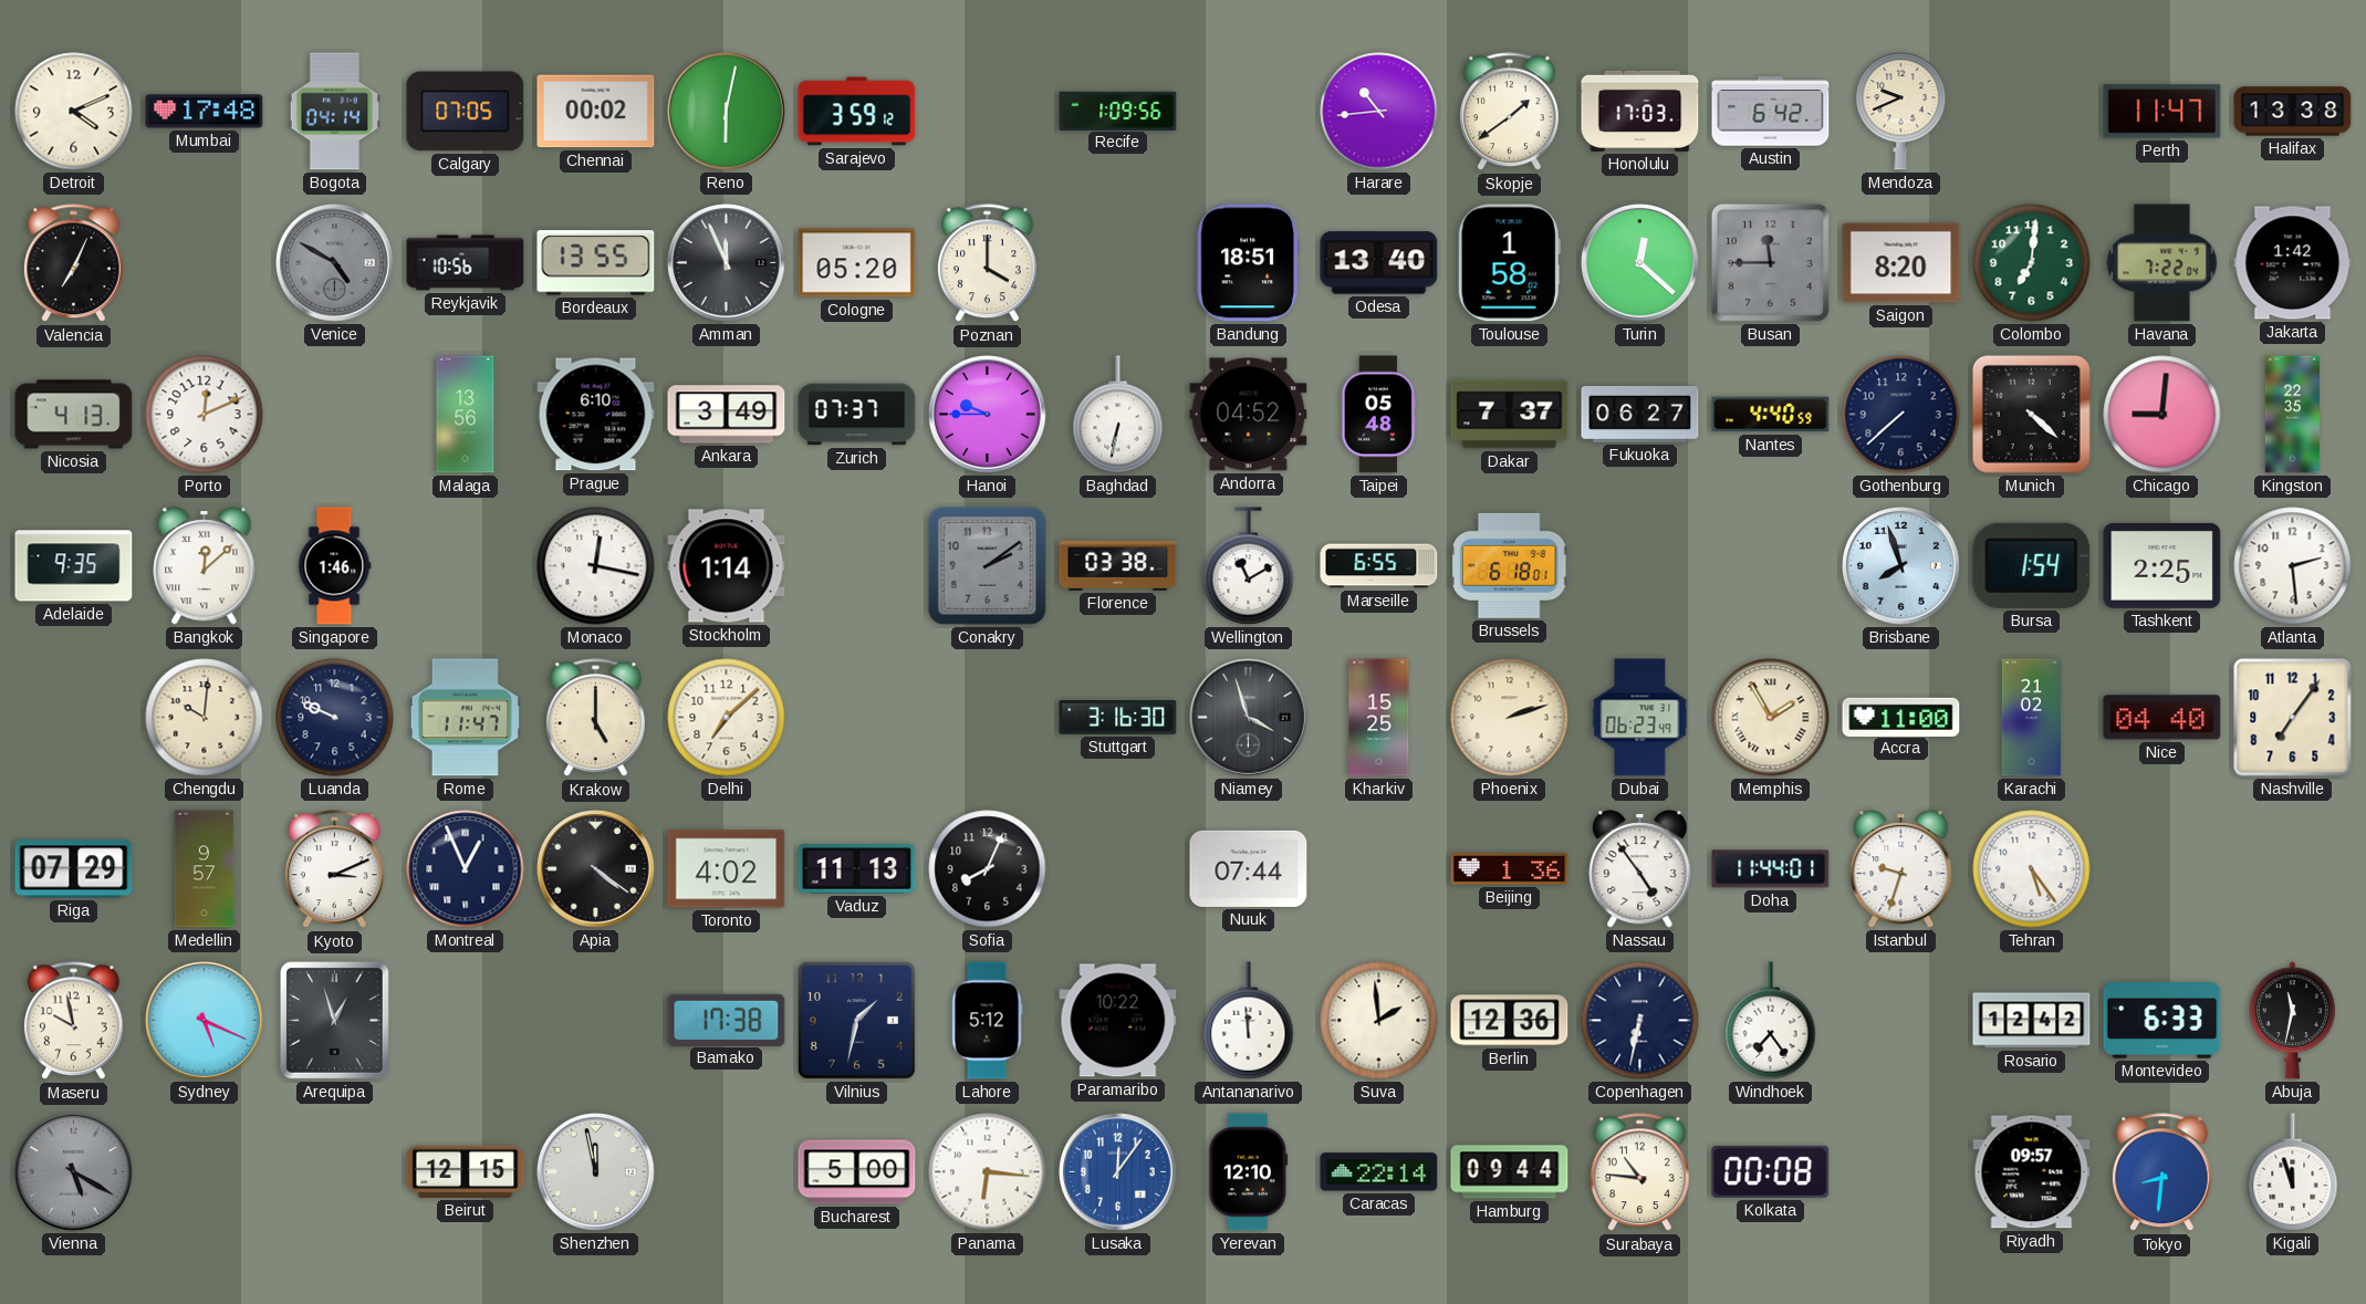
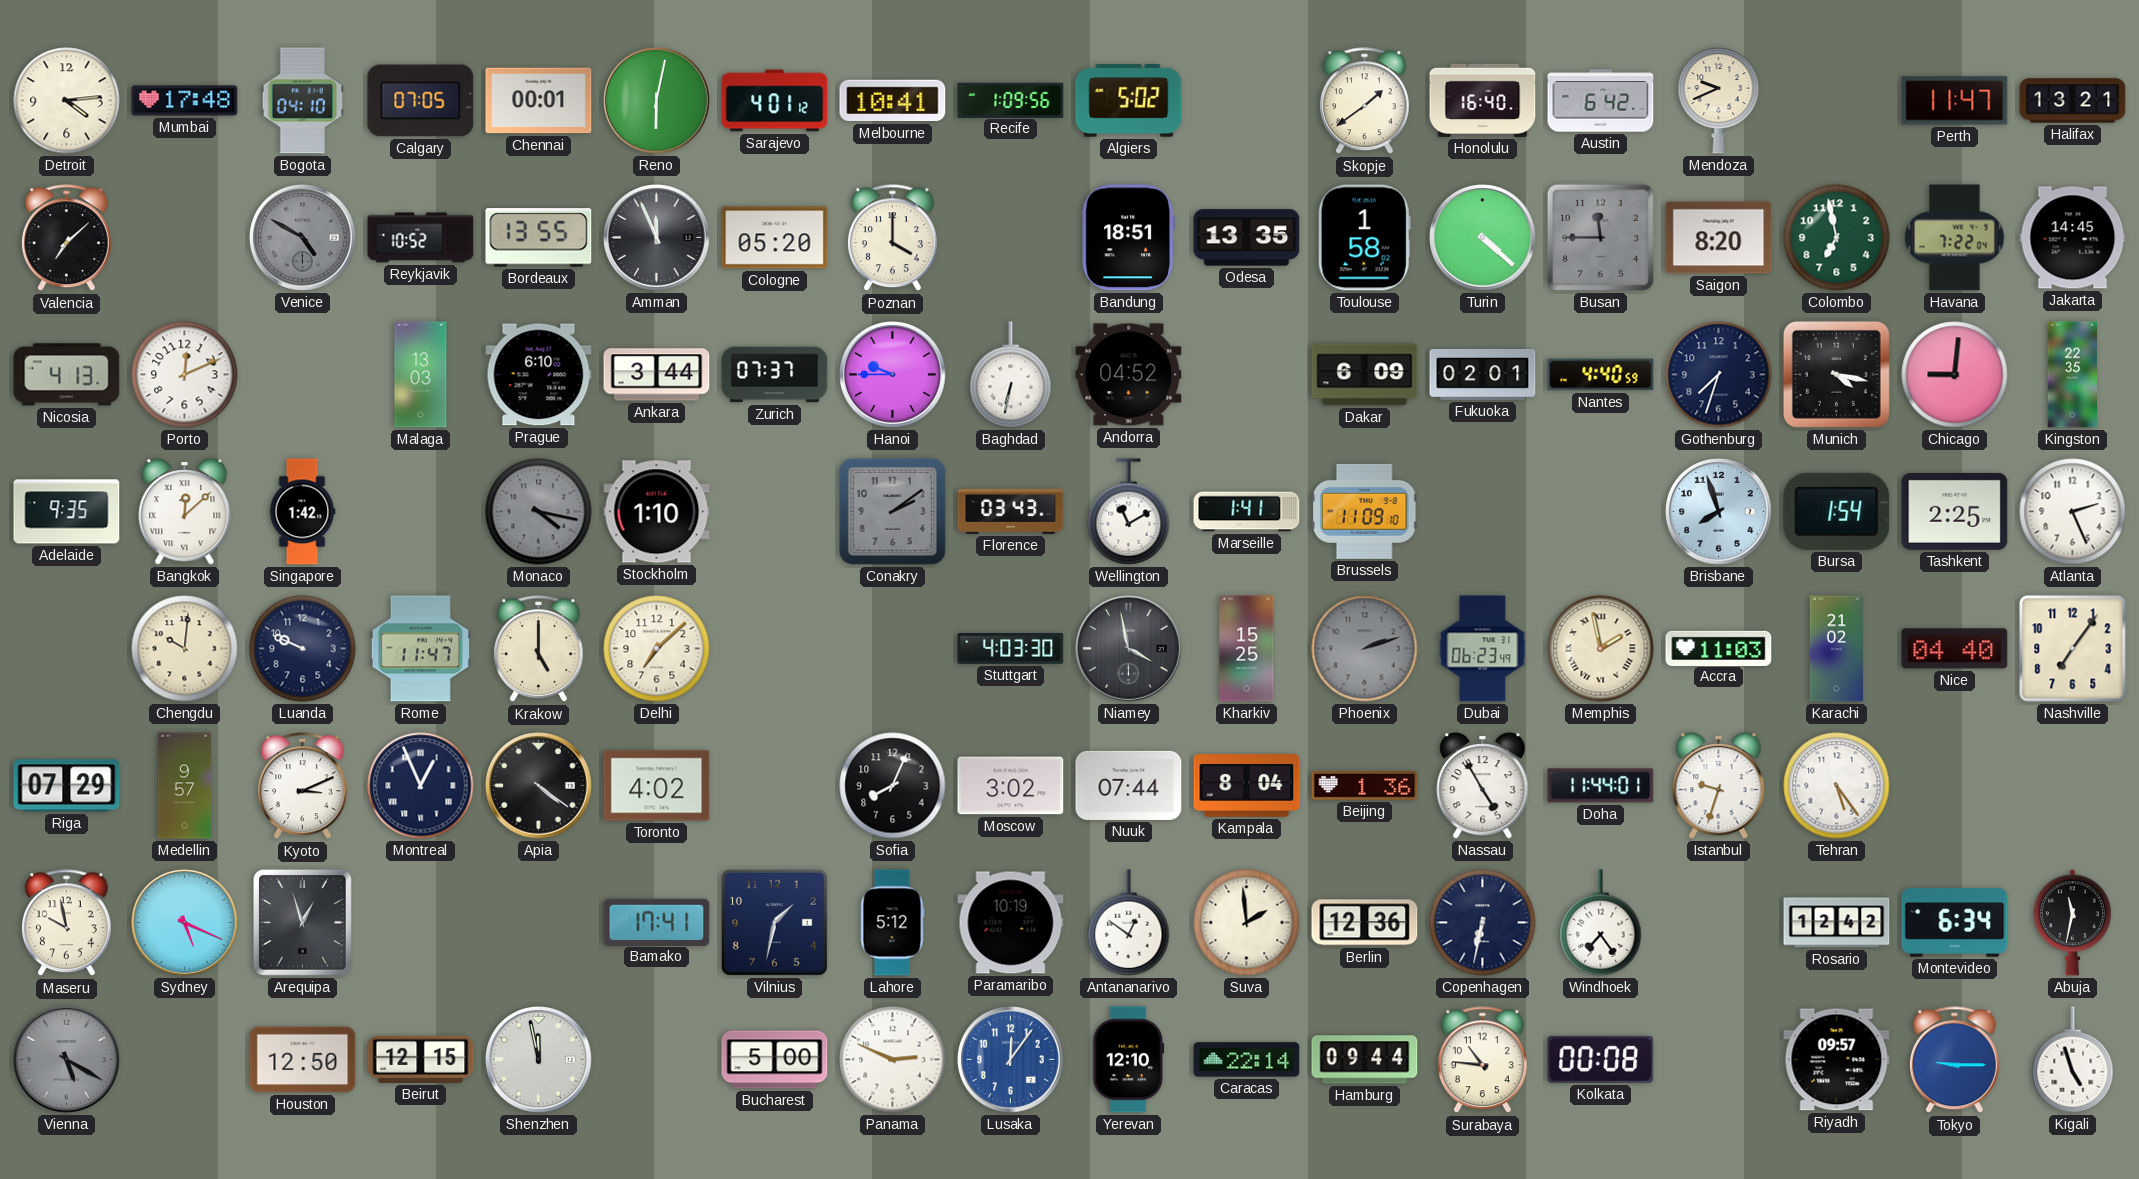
Detroit: 4:11 -> 4:14 (67, 101)
Bogota: 04:14 -> 04:10 (303, 101)
Chennai: 00:02 -> 00:01 (539, 101)
Sarajevo: 3:59 -> 4:01 (775, 101)
Melbourne: none -> 10:41 (893, 101)
Algiers: none -> 5:02 (1129, 101)
Harare: 10:44 -> none (1379, 112)
Honolulu: 17:03 -> 16:40 (1483, 100)
Halifax: 13:38 -> 13:21 (2073, 101)
Valencia: 7:04 -> 7:08 (66, 238)
Reykjavik: 10:56 -> 10:52 (421, 238)
Odesa: 13:40 -> 13:35 (1247, 238)
Turin: 12:22 -> 4:22 (1483, 238)
Colombo: 7:01 -> 6:58 (1837, 238)
Jakarta: 1:42 -> 14:45 (2073, 238)
Malaga: 13:56 -> 13:03 (421, 375)
Ankara: 3:49 -> 3:44 (657, 375)
Taipei: 05:48 -> none (1378, 415)
Dakar: 7:37 -> 6:09 (1365, 375)
Fukuoka: 06:27 -> 02:01 (1483, 374)
Gothenburg: 7:38 -> 7:33 (1719, 375)
Munich: 4:22 -> 4:17 (1836, 374)
Singapore: 1:46 -> 1:42 (302, 512)
Monaco: 12:17 -> 4:17 (539, 512)
Monaco dial: white -> grey (539, 512)
Stockholm: 1:14 -> 1:10 (657, 512)
Florence: 03:38 -> 03:43 (1011, 511)
Marseille: 6:55 -> 1:41 (1247, 512)
Brussels: 6:18 -> 11:09 (1364, 511)
Atlanta: 2:29 -> 2:26 (2073, 512)
Stuttgart: 3:16 -> 4:03 (1011, 649)
Niamey: 3:57 -> 3:58 (1129, 649)
Phoenix dial: cream -> grey (1365, 649)
Memphis: 1:55 -> 1:58 (1601, 649)
Accra: 11:00 -> 11:03 (1719, 648)
Vaduz: 11:13 -> none (857, 869)
Moscow: none -> 3:02 (1011, 786)
Kampala: none -> 8:04 (1247, 786)
Nassau: 4:54 -> 4:55 (1483, 786)
Bamako: 17:38 -> 17:41 (657, 922)
Paramaribo: 10:22 -> 10:19 (1011, 923)
Antananarivo: 11:59 -> 12:51 (1129, 923)
Montevideo: 6:33 -> 6:34 (1955, 923)
Houston: none -> 12:50 (303, 1060)
Panama: 6:16 -> 2:49 (893, 1060)
Tokyo: 8:31 -> 9:15 (1954, 1060)
Kigali: 11:57 -> 4:57 (2073, 1060)
